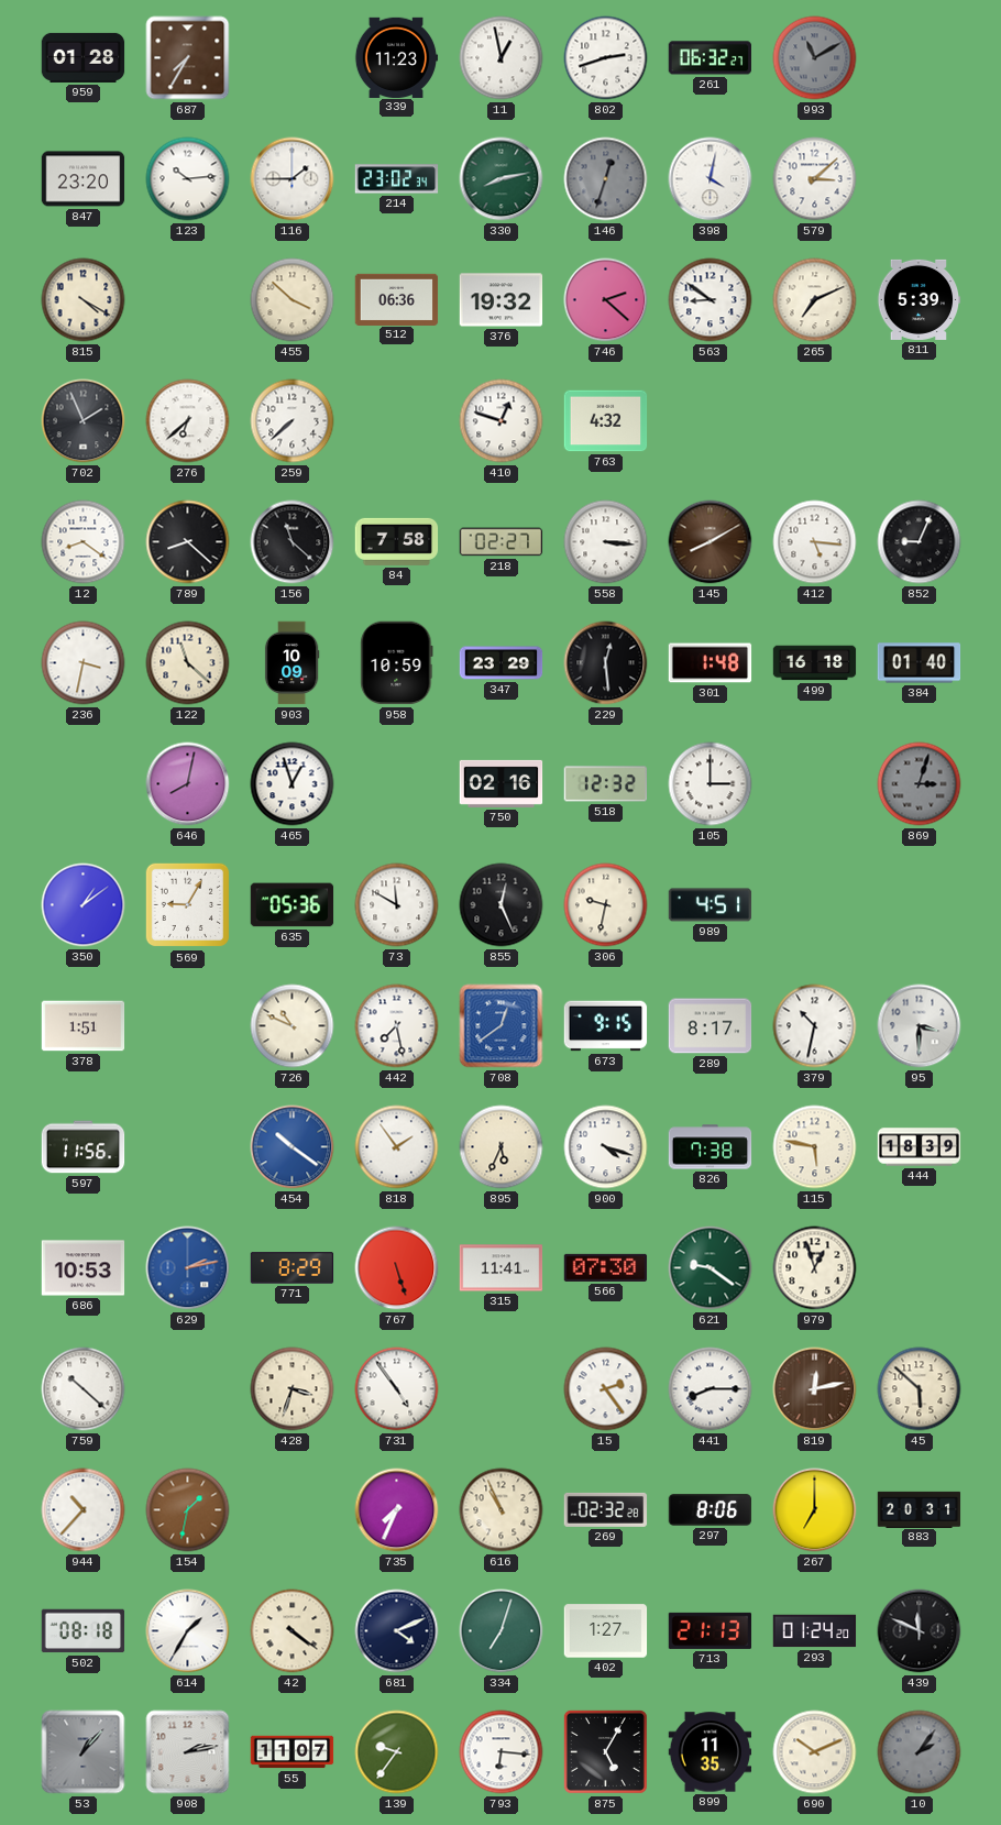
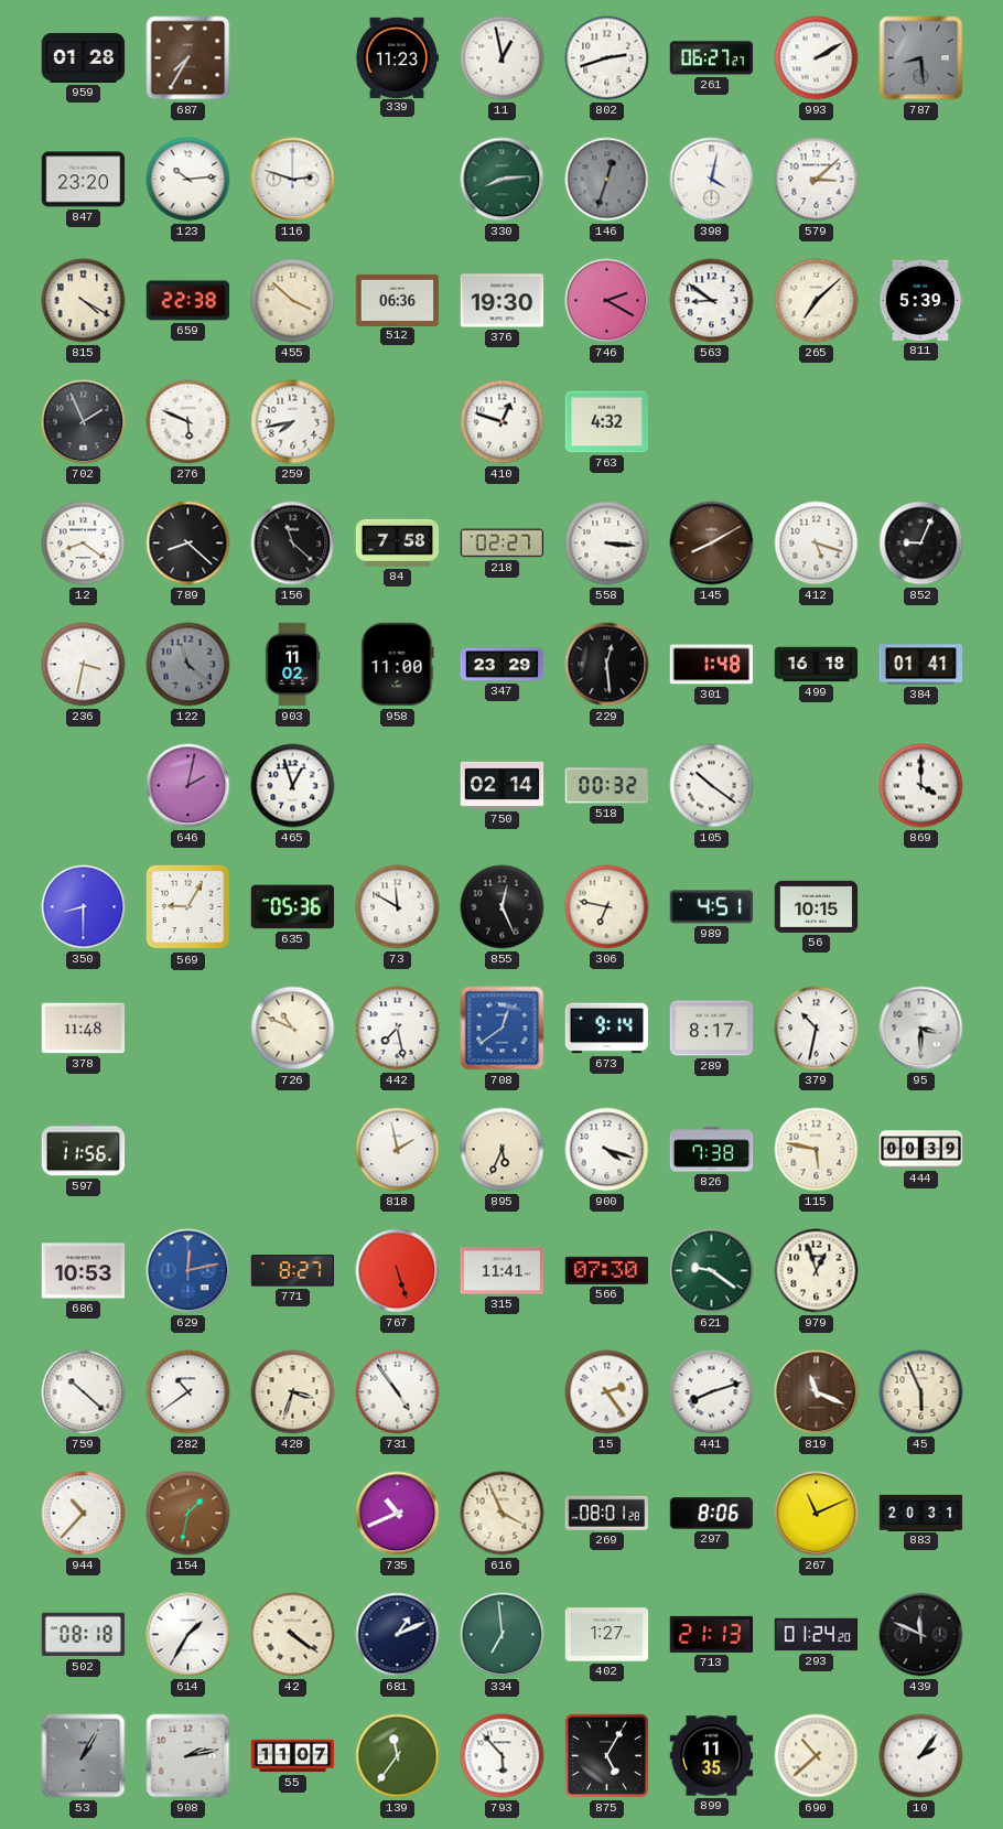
261: 06:32 -> 06:27 (712, 58)
993: 11:10 -> 2:10 (817, 58)
993 dial: grey -> white (817, 58)
787: none -> 8:29 (921, 58)
116: 1:45 -> 2:48 (293, 180)
214: 23:02 -> none (397, 179)
330: 8:13 -> 8:14 (503, 180)
659: none -> 22:38 (188, 301)
376: 19:32 -> 19:30 (503, 301)
746: 2:22 -> 2:20 (607, 301)
265: 7:11 -> 7:08 (817, 301)
276: 6:38 -> 5:49 (188, 422)
259: 7:38 -> 7:43 (293, 422)
412: 5:16 -> 5:18 (817, 544)
122 dial: cream -> grey (188, 665)
903: 10:09 -> 11:02 (292, 665)
958: 10:59 -> 11:00 (398, 665)
384: 01:40 -> 01:41 (921, 665)
646: 8:02 -> 2:02 (188, 786)
750: 02:16 -> 02:14 (503, 785)
518: 12:32 -> 00:32 (607, 786)
105: 3:00 -> 10:21 (712, 786)
869: 3:03 -> 4:00 (921, 786)
869 dial: grey -> white (921, 786)
350: 1:09 -> 8:30 (84, 907)
306: 9:32 -> 6:47 (607, 907)
56: none -> 10:15 (817, 906)
378: 1:51 -> 11:48 (84, 1029)
673: 9:15 -> 9:14 (607, 1029)
454: 10:21 -> none (293, 1147)
818: 1:54 -> 1:58 (398, 1150)
444: 18:39 -> 00:39 (921, 1150)
629: 2:13 -> 12:13 (188, 1271)
771: 8:29 -> 8:27 (293, 1271)
282: none -> 10:39 (188, 1392)
441: 8:15 -> 8:12 (712, 1392)
819: 12:13 -> 11:19 (817, 1392)
45: 5:52 -> 5:56 (921, 1392)
735: 7:34 -> 10:41 (398, 1514)
616: 10:56 -> 3:56 (503, 1514)
269: 02:32 -> 08:01 (607, 1513)
267: 7:00 -> 11:11 (817, 1514)
681: 4:11 -> 1:11 (398, 1635)
334: 7:03 -> 6:59 (503, 1635)
53: 1:07 -> 1:05 (84, 1756)
139: 9:36 -> 11:36 (398, 1756)
793: 6:16 -> 5:53 (503, 1756)
690: 10:11 -> 10:38 (817, 1756)
10 dial: grey -> white (921, 1756)
